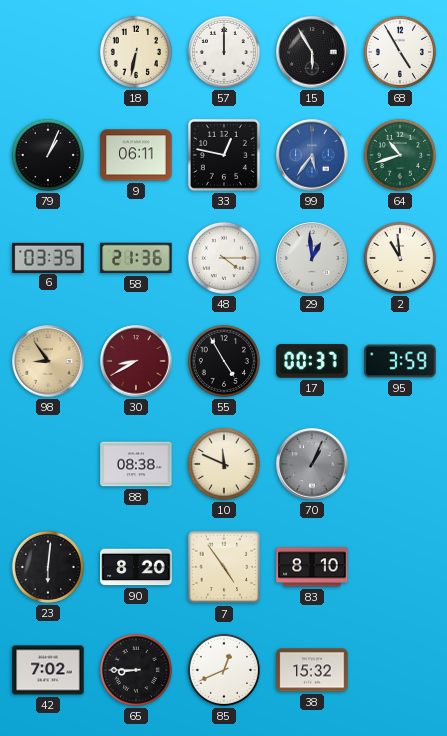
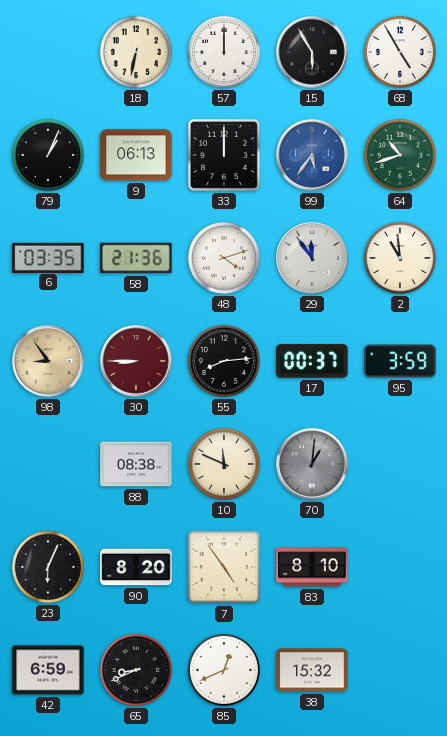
9: 06:11 -> 06:13 (136, 155)
33: 12:47 -> 12:00 (224, 155)
48: 4:15 -> 4:12 (224, 258)
29: 12:59 -> 11:54 (312, 258)
30: 8:40 -> 8:45 (136, 361)
55: 4:55 -> 8:14 (224, 361)
70: 1:04 -> 1:01 (312, 464)
23: 6:01 -> 6:04 (48, 567)
42: 7:02 -> 6:59 (48, 670)
65: 8:45 -> 8:41 (136, 670)
